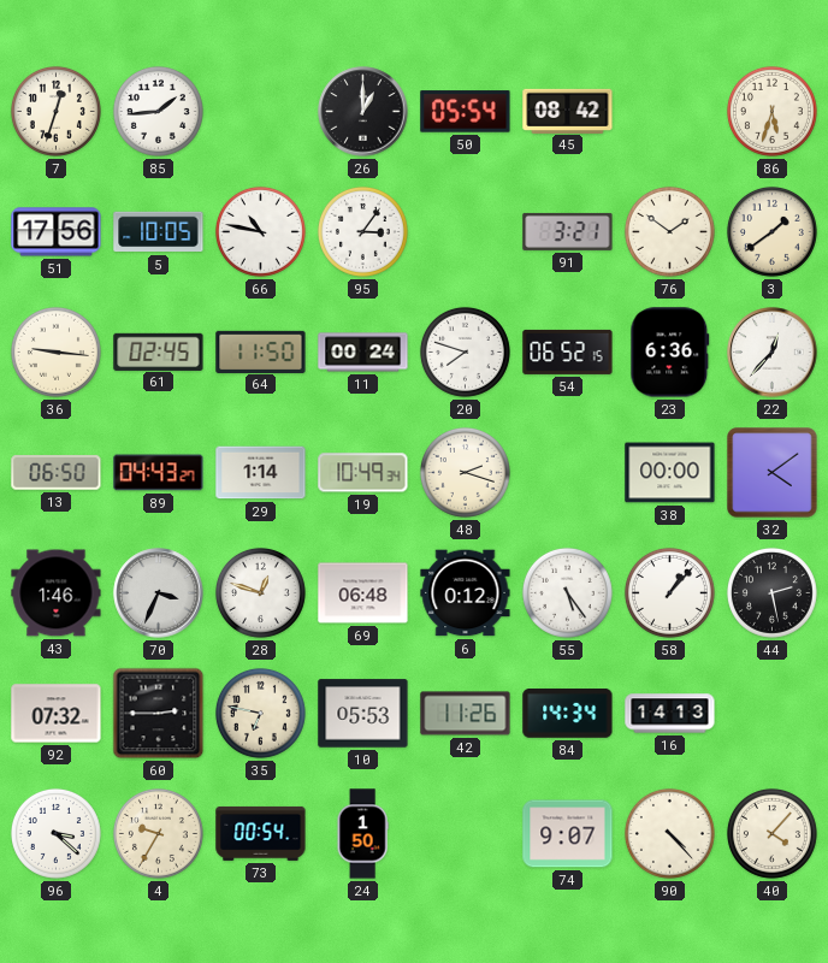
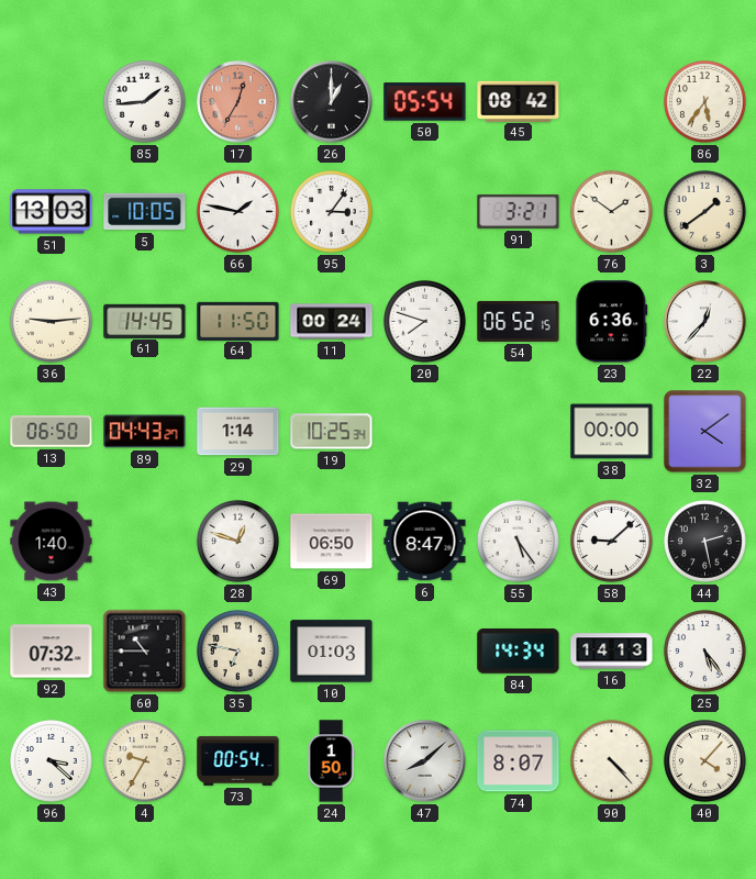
7: 12:33 -> none (55, 111)
17: none -> 12:35 (238, 102)
86: 5:33 -> 5:36 (704, 101)
51: 17:56 -> 13:03 (52, 212)
66: 10:47 -> 1:47 (237, 211)
36: 9:16 -> 9:14 (51, 321)
61: 02:45 -> 14:45 (145, 321)
19: 10:49 -> 10:25 (332, 432)
48: 2:18 -> none (465, 472)
43: 1:46 -> 1:40 (52, 542)
70: 3:34 -> none (159, 593)
69: 06:48 -> 06:50 (332, 542)
6: 0:12 -> 8:47 (425, 542)
58: 1:07 -> 9:08 (611, 541)
60: 2:45 -> 10:45 (145, 652)
10: 05:53 -> 01:03 (332, 652)
42: 11:26 -> none (466, 714)
25: none -> 5:24 (704, 650)
47: none -> 8:08 (425, 761)
74: 9:07 -> 8:07 (519, 761)
